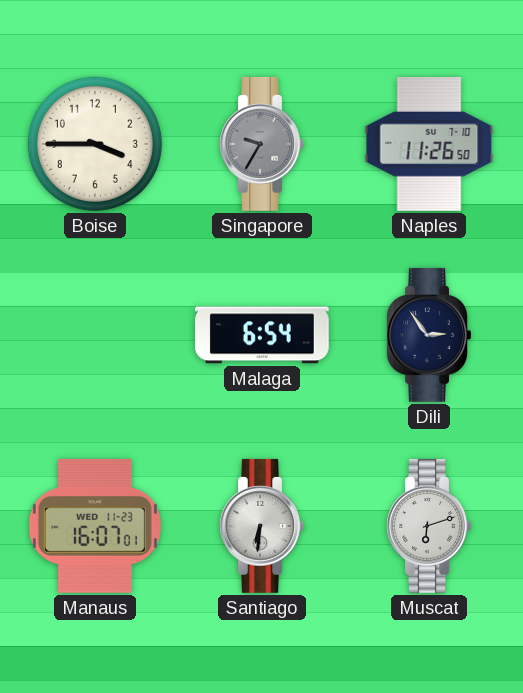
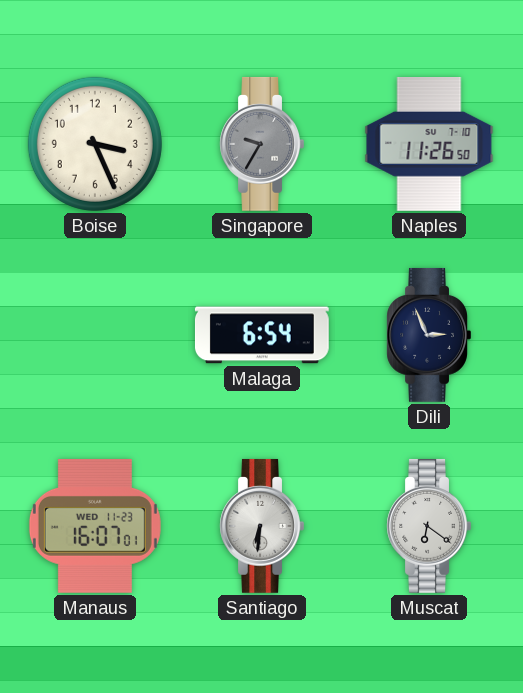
Boise: 3:45 -> 3:26 (95, 144)
Dili: 2:54 -> 2:56 (429, 335)
Muscat: 6:12 -> 6:21 (429, 526)
